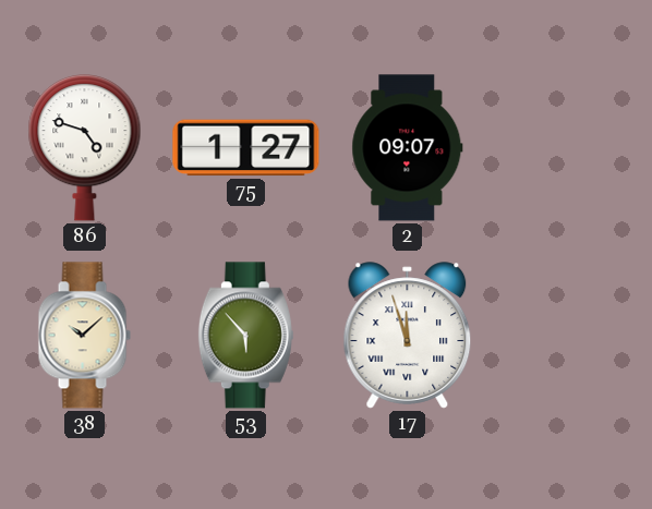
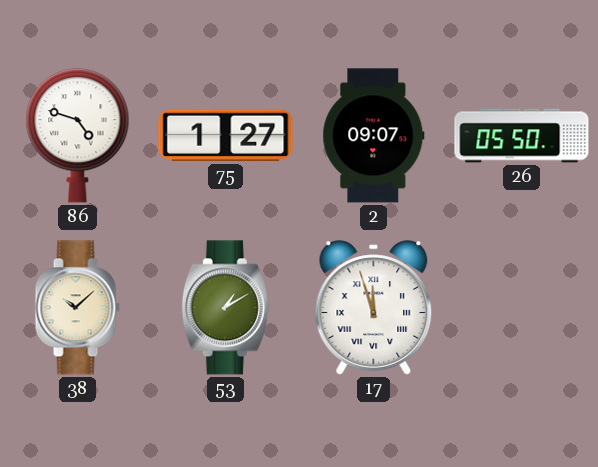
26: none -> 05:50 (522, 136)
53: 5:53 -> 1:10 (225, 308)
